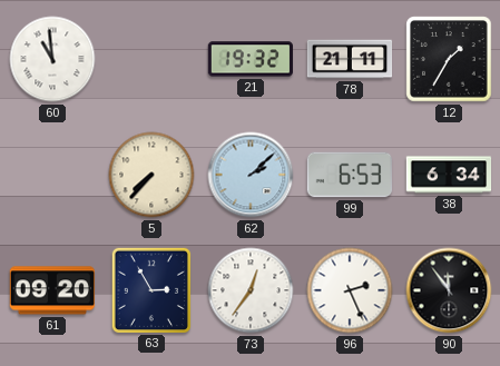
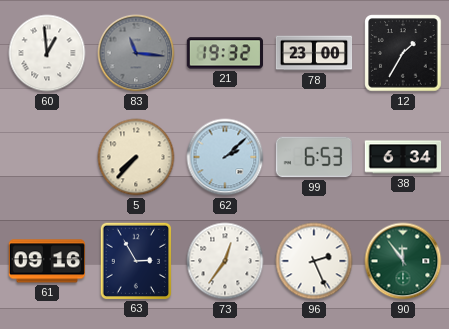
60: 10:59 -> 12:59 (47, 53)
83: none -> 11:16 (136, 53)
78: 21:11 -> 23:00 (314, 53)
61: 09:20 -> 09:16 (46, 261)
90 dial: black -> green (403, 261)
